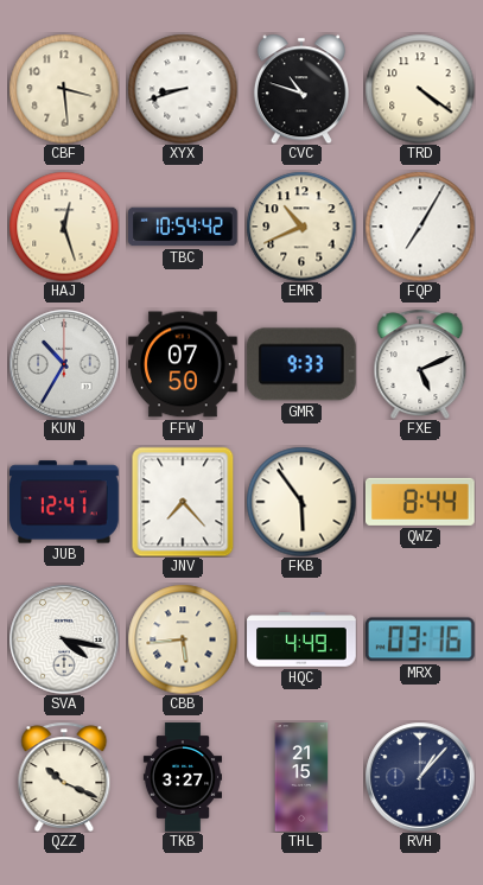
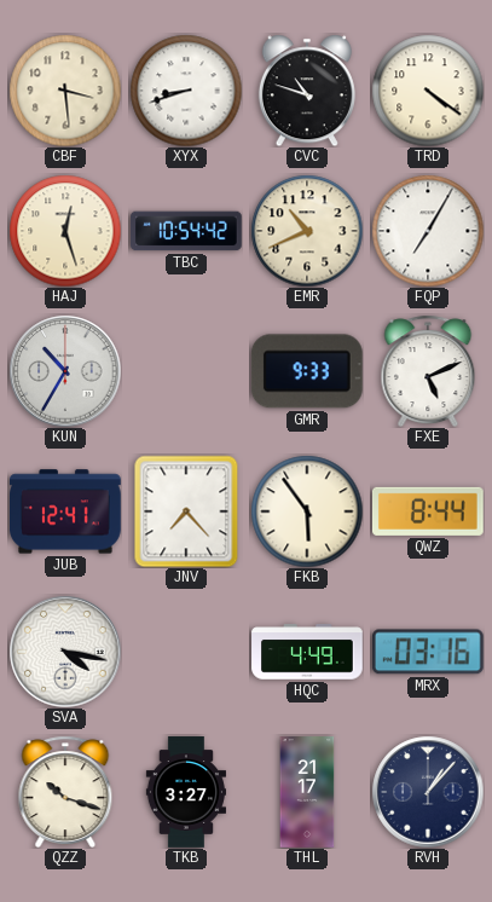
FFW: 07:50 -> none (183, 364)
CBB: 5:44 -> none (183, 639)
QZZ: 10:19 -> 10:18 (65, 792)
THL: 21:15 -> 21:17 (307, 792)
